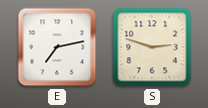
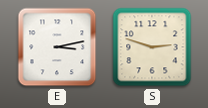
E: 7:13 -> 3:13 (57, 47)
